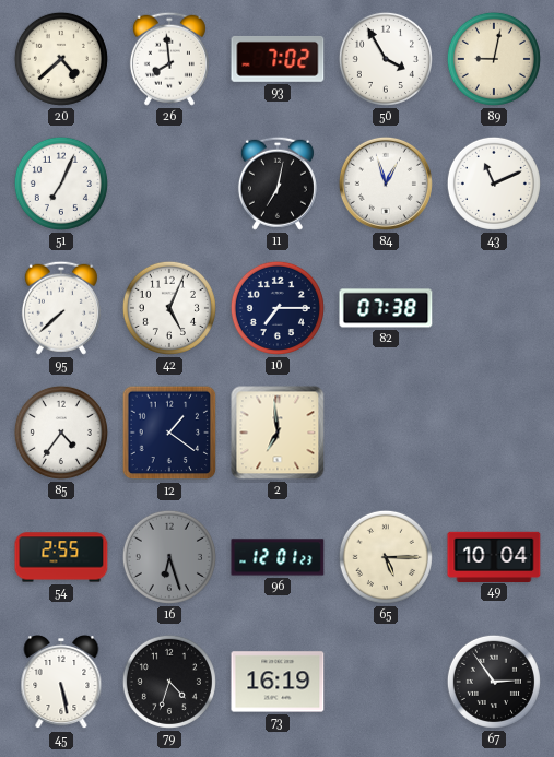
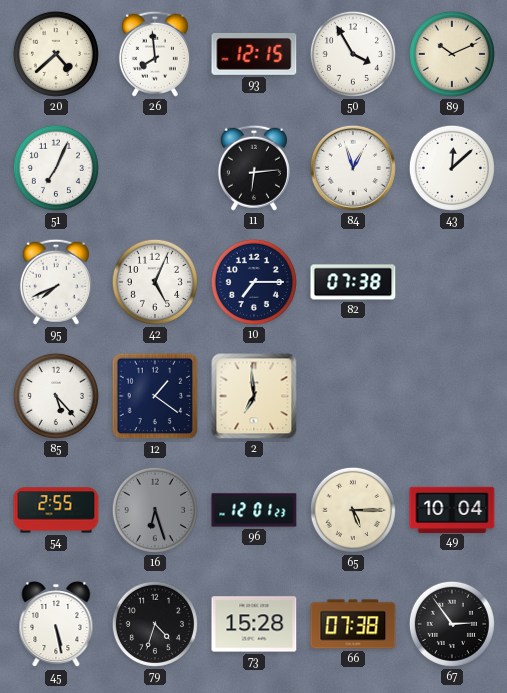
93: 7:02 -> 12:15 (254, 54)
89: 9:02 -> 10:11 (452, 54)
11: 7:02 -> 6:14 (254, 168)
43: 11:11 -> 12:08 (452, 168)
95: 7:38 -> 7:41 (56, 282)
85: 4:36 -> 5:23 (56, 396)
73: 16:19 -> 15:28 (254, 624)
66: none -> 07:38 (353, 624)
